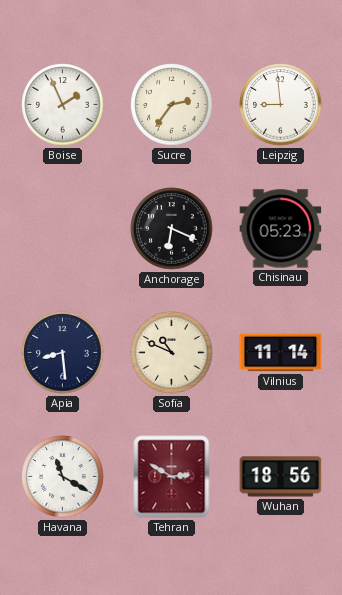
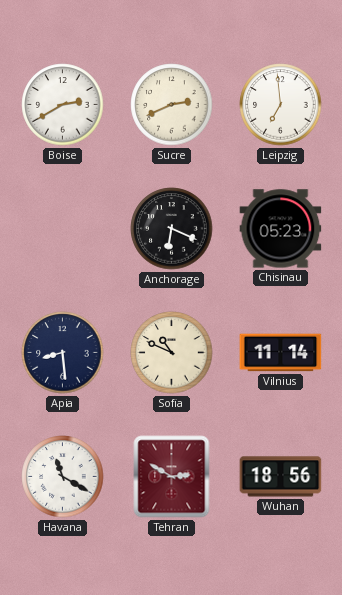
Boise: 1:56 -> 2:40 (63, 105)
Sucre: 2:36 -> 2:41 (172, 105)
Leipzig: 8:59 -> 6:59 (281, 105)
